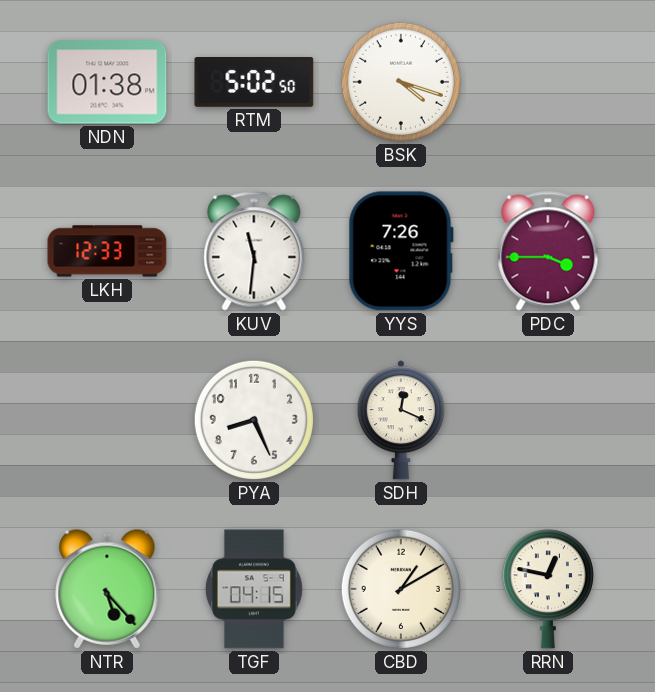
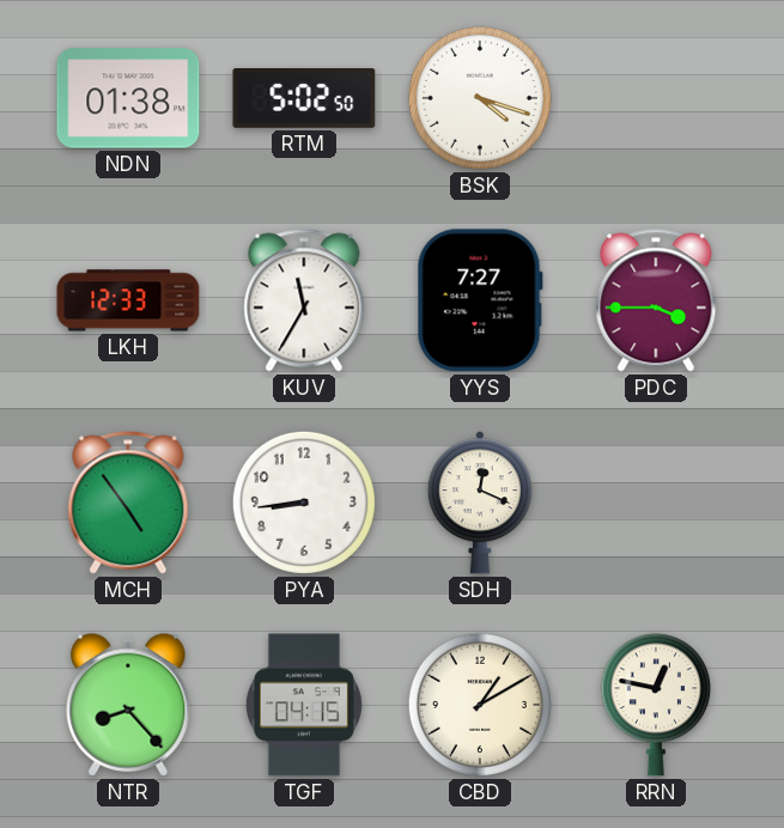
KUV: 11:31 -> 11:35 (304, 300)
YYS: 7:26 -> 7:27 (480, 300)
MCH: none -> 4:54 (128, 503)
PYA: 8:26 -> 8:44 (304, 503)
NTR: 5:23 -> 8:23 (128, 705)
